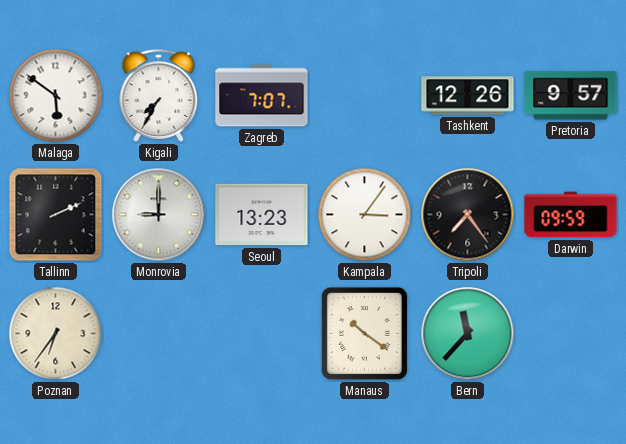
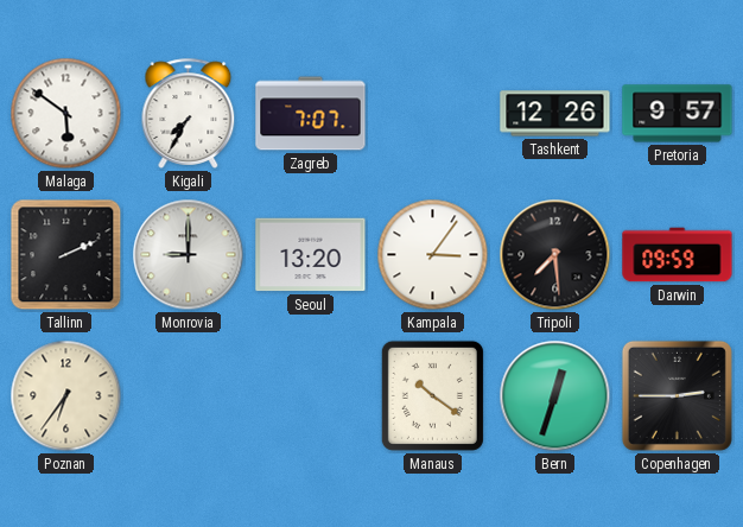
Seoul: 13:23 -> 13:20 (311, 255)
Tripoli: 7:24 -> 7:29 (555, 255)
Bern: 11:37 -> 12:33 (555, 396)
Copenhagen: none -> 2:45 (677, 395)
